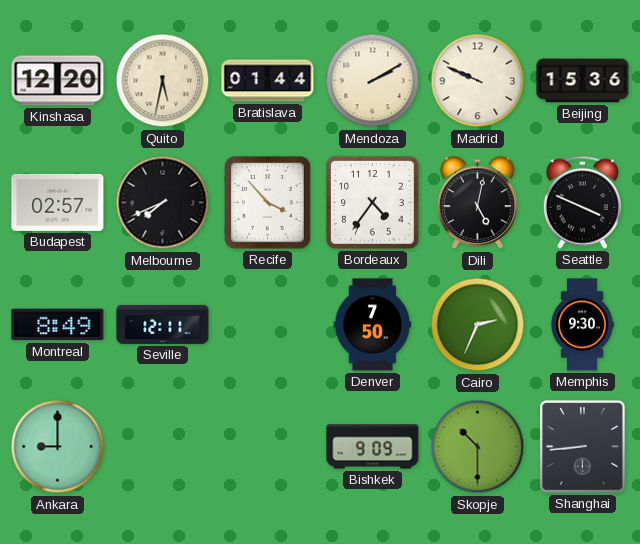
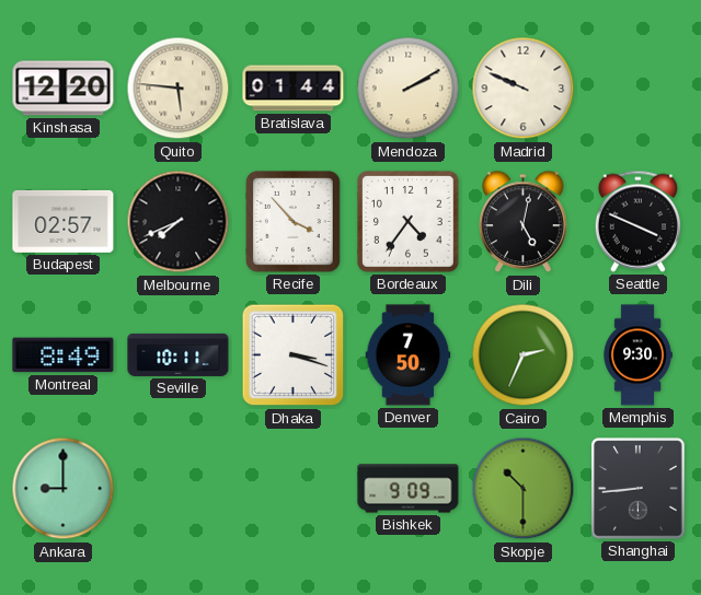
Quito: 5:32 -> 5:46 (179, 89)
Beijing: 15:36 -> none (583, 81)
Seville: 12:11 -> 10:11 (179, 354)
Dhaka: none -> 3:18 (294, 355)
